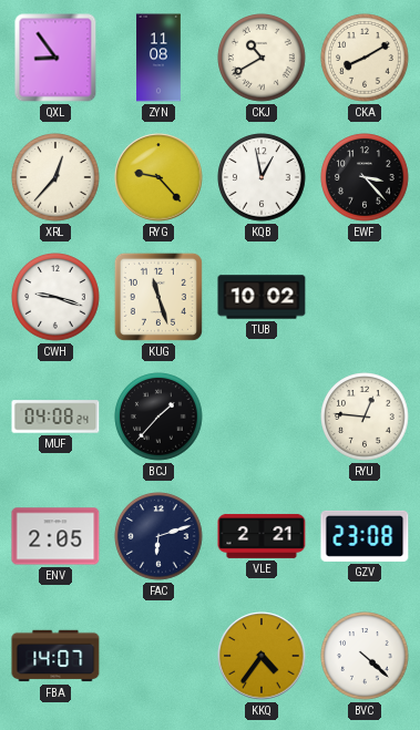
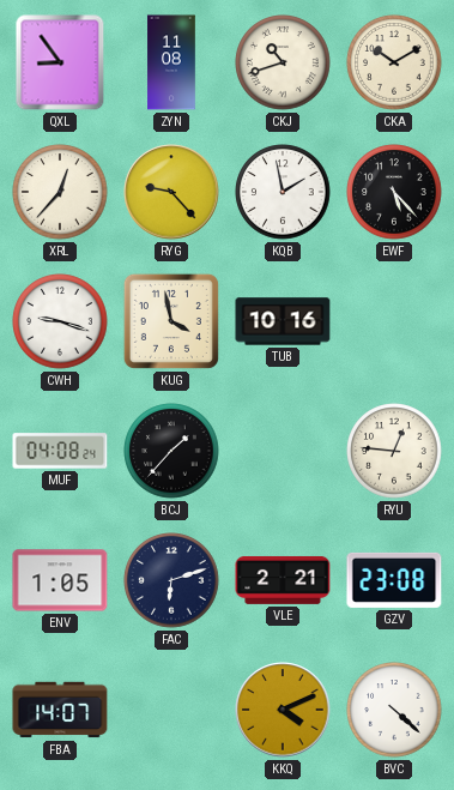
CKJ: 10:40 -> 10:42 (283, 62)
CKA: 8:10 -> 10:10 (394, 62)
KQB: 12:58 -> 1:58 (283, 192)
EWF: 3:23 -> 5:23 (394, 192)
KUG: 11:27 -> 3:58 (171, 321)
TUB: 10:02 -> 10:16 (283, 321)
ENV: 2:05 -> 1:05 (60, 580)
KKQ: 4:36 -> 4:11 (283, 710)
